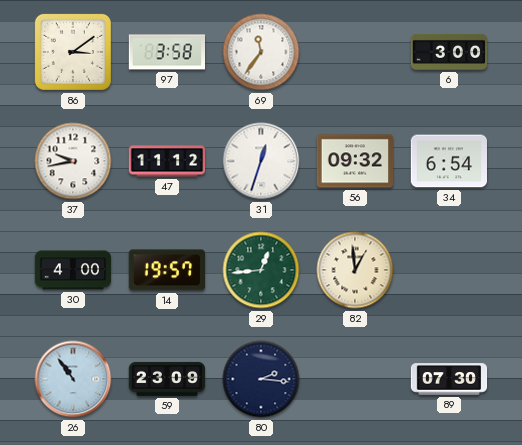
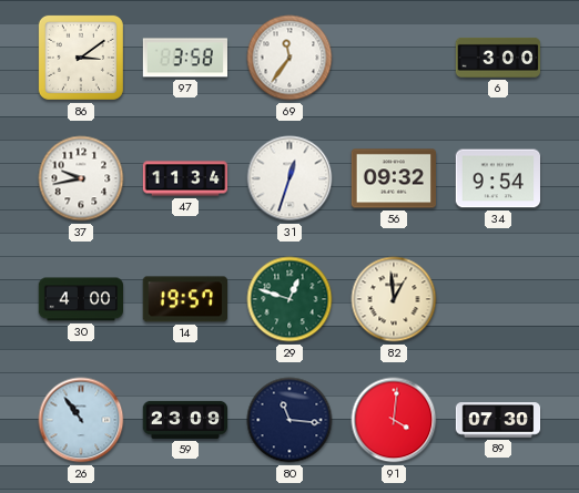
47: 11:12 -> 11:34 (185, 178)
34: 6:54 -> 9:54 (497, 178)
29: 12:44 -> 12:48 (289, 299)
80: 2:16 -> 11:16 (289, 420)
91: none -> 4:01 (394, 420)
